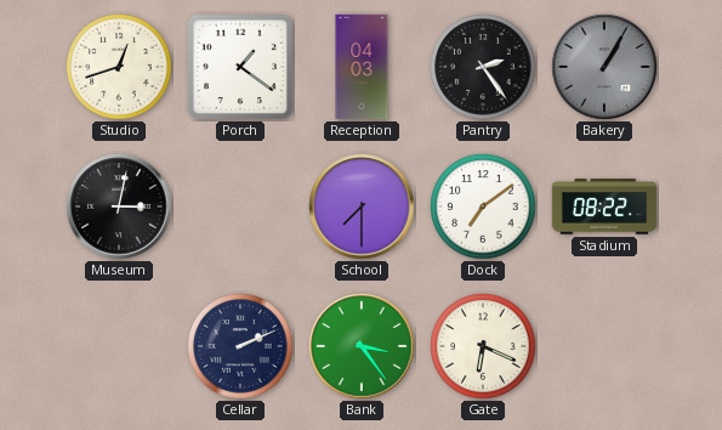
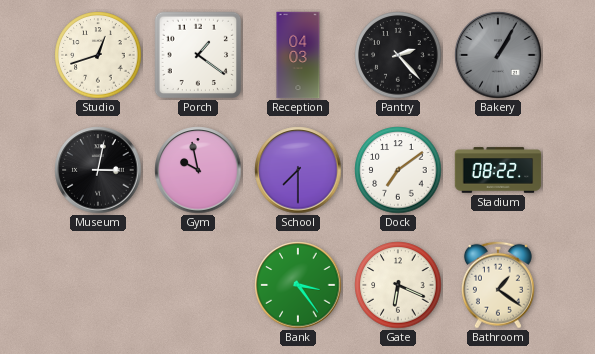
Pantry: 2:24 -> 2:23 (398, 55)
Gym: none -> 9:58 (198, 170)
Cellar: 2:11 -> none (240, 346)
Bathroom: none -> 1:21 (498, 285)
